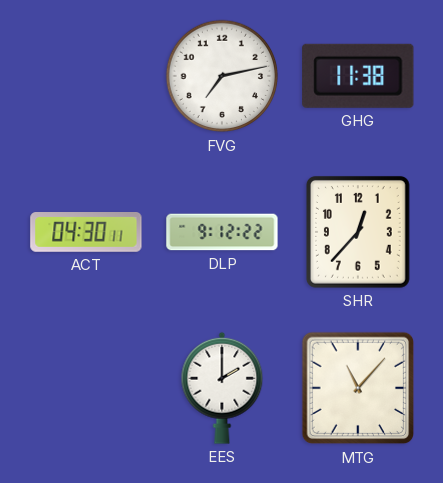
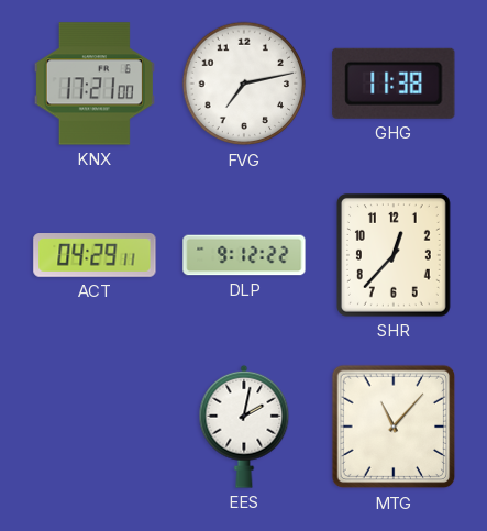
KNX: none -> 17:21 (95, 84)
ACT: 04:30 -> 04:29 (95, 256)
EES: 2:00 -> 2:02 (244, 427)
